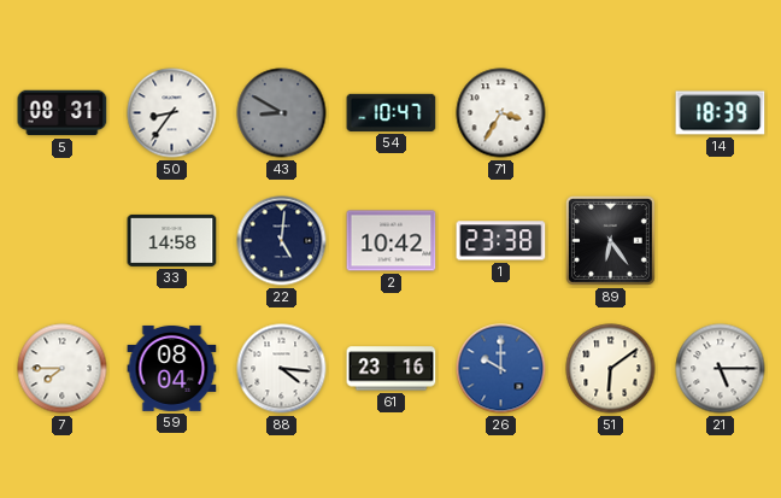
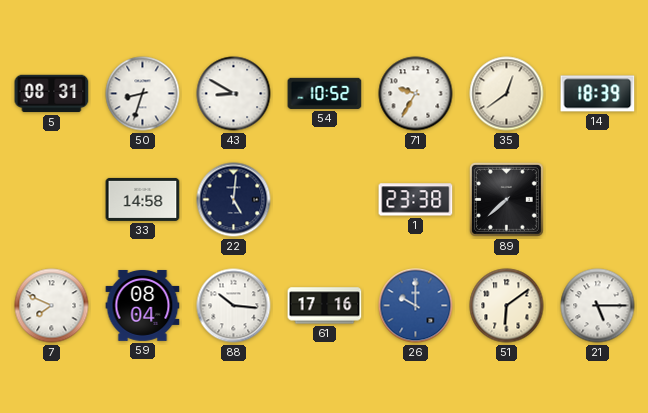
50: 8:36 -> 8:33 (143, 94)
43 dial: grey -> white (234, 94)
54: 10:47 -> 10:52 (325, 93)
71: 3:35 -> 9:35 (416, 94)
35: none -> 12:39 (507, 94)
2: 10:42 -> none (392, 241)
89: 6:24 -> 7:38 (506, 199)
7: 7:45 -> 7:49 (52, 306)
88: 4:16 -> 10:16 (234, 306)
61: 23:16 -> 17:16 (325, 306)
